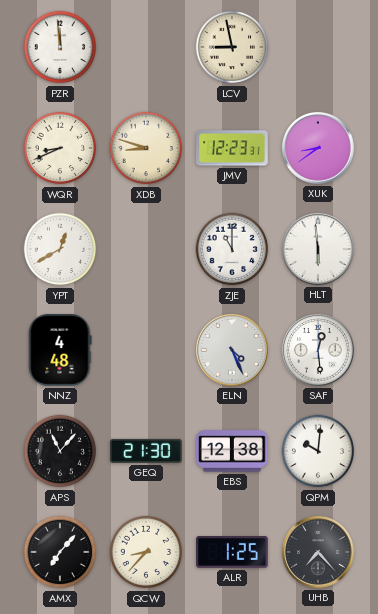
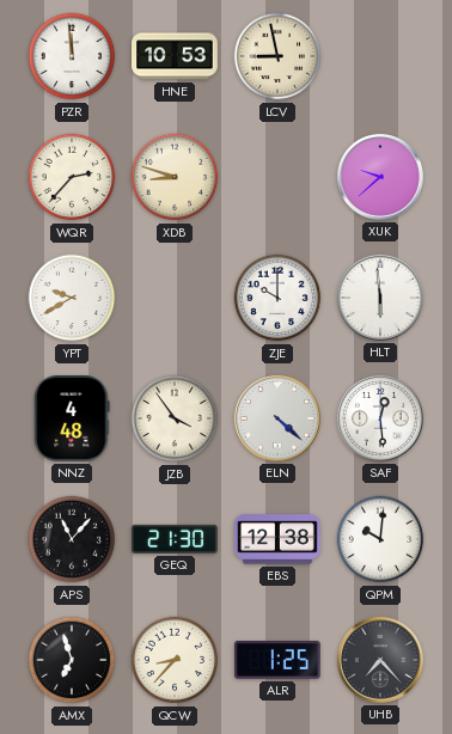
HNE: none -> 10:53 (175, 56)
WQR: 8:41 -> 2:37 (72, 177)
JMV: 12:23 -> none (232, 148)
XUK: 8:39 -> 9:38 (380, 177)
YPT: 12:40 -> 9:40 (72, 298)
ZJE: 11:00 -> 10:00 (277, 298)
JZB: none -> 3:54 (175, 418)
ELN: 4:26 -> 4:22 (277, 418)
AMX: 7:07 -> 6:57 (72, 660)
